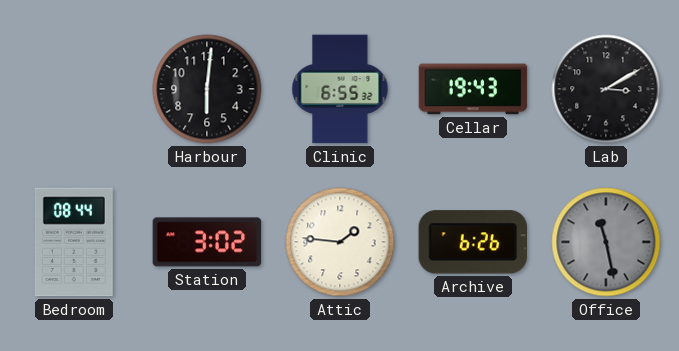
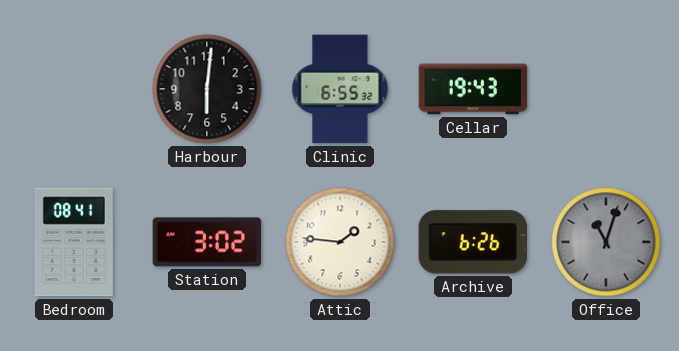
Lab: 3:10 -> none (606, 89)
Bedroom: 08:44 -> 08:41 (74, 242)
Office: 11:28 -> 11:03 (606, 242)
